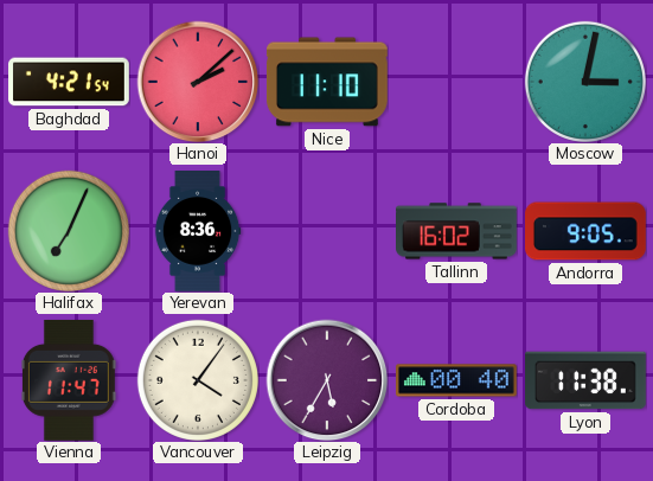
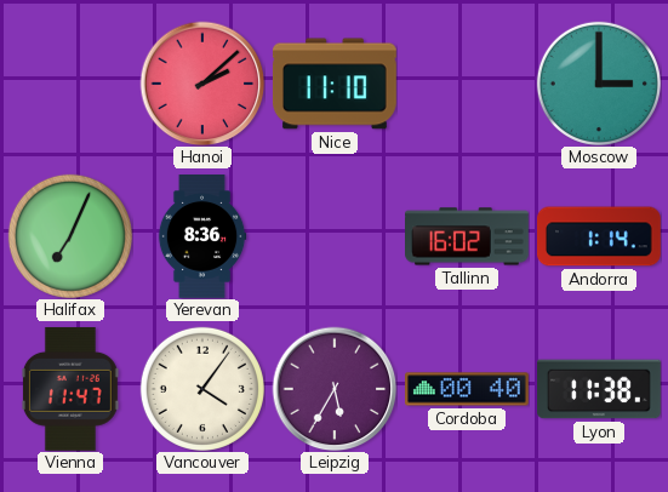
Baghdad: 4:21 -> none (70, 82)
Moscow: 3:02 -> 3:00 (599, 84)
Andorra: 9:05 -> 1:14 (600, 236)
